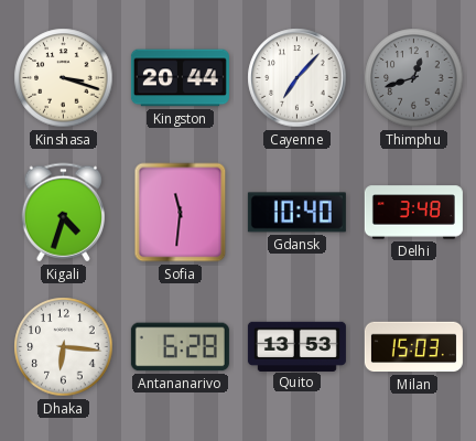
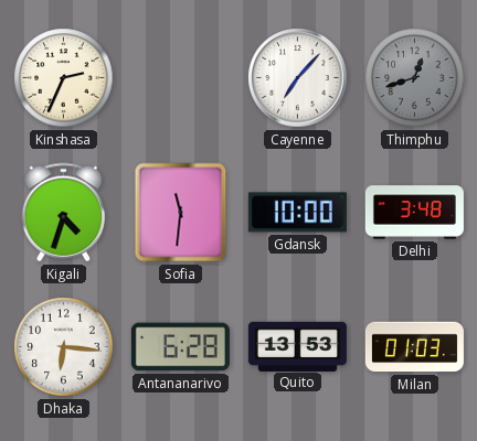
Kinshasa: 3:18 -> 2:34 (64, 78)
Kingston: 20:44 -> none (180, 78)
Gdansk: 10:40 -> 10:00 (297, 213)
Milan: 15:03 -> 01:03 (414, 347)
